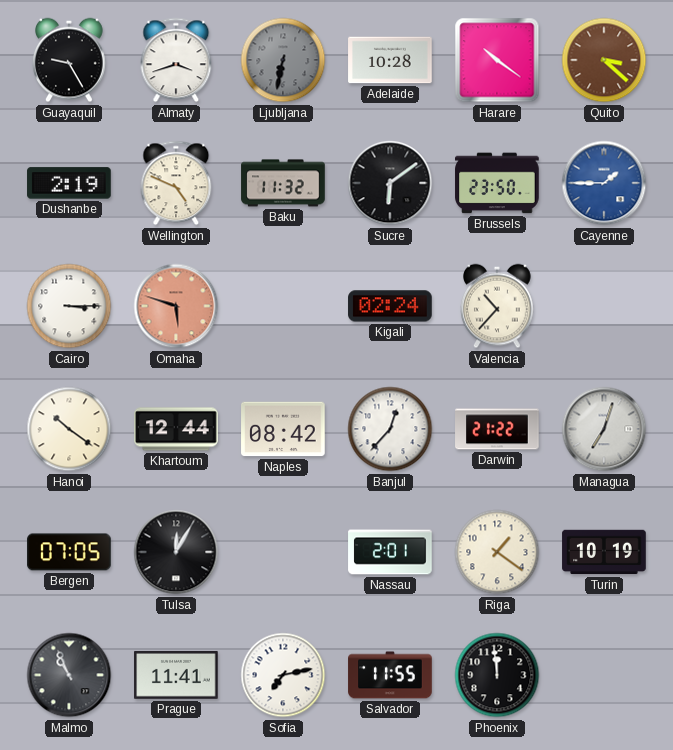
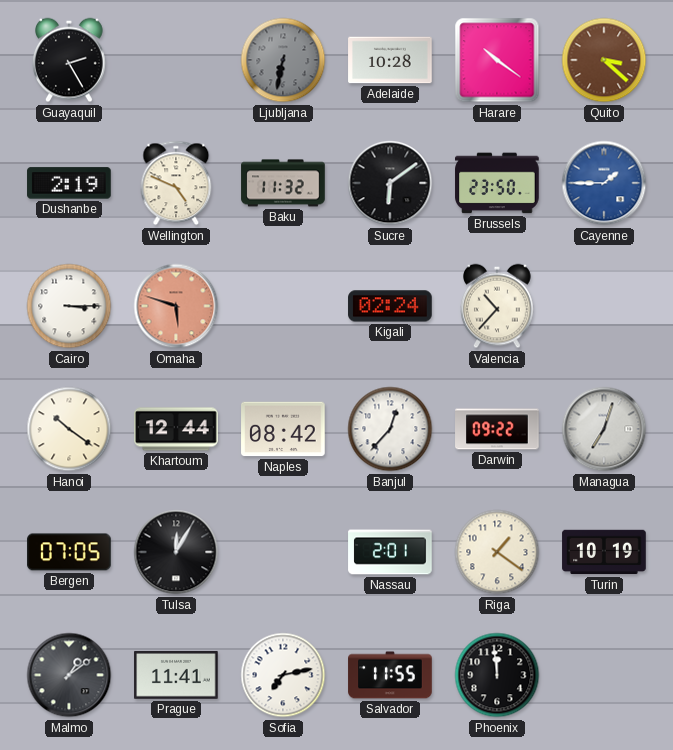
Guayaquil: 9:25 -> 2:25 (69, 60)
Almaty: 3:42 -> none (176, 60)
Darwin: 21:22 -> 09:22 (497, 429)
Malmo: 10:56 -> 1:09 (69, 675)
